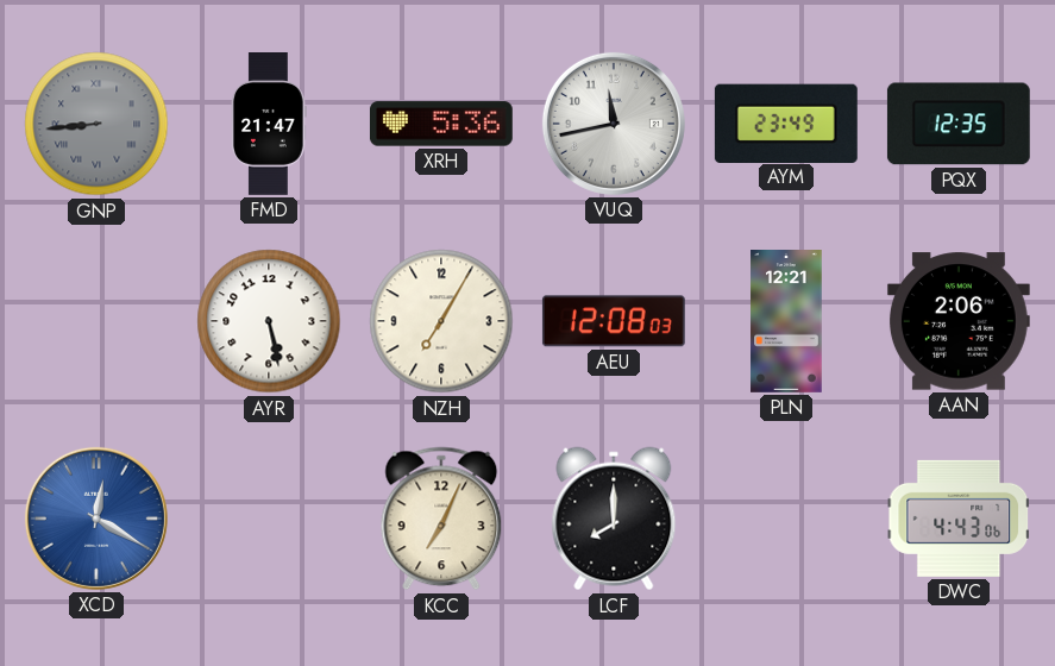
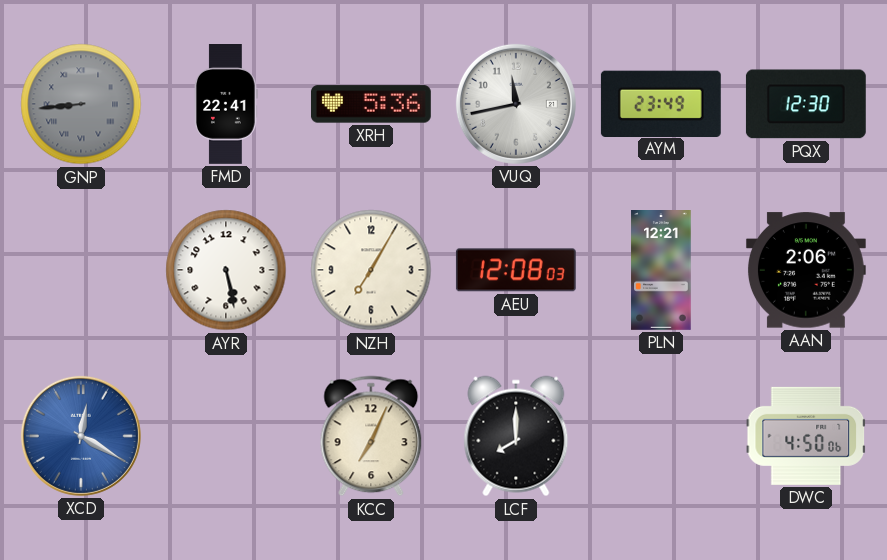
FMD: 21:47 -> 22:41 (226, 105)
PQX: 12:35 -> 12:30 (806, 104)
DWC: 4:43 -> 4:50 (806, 436)
